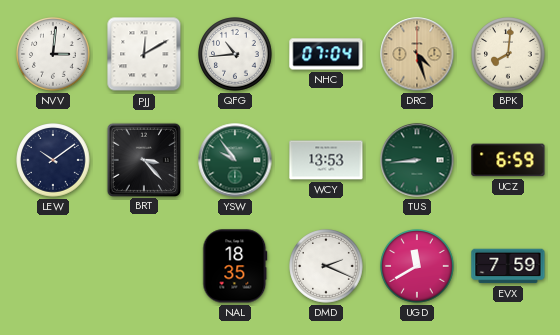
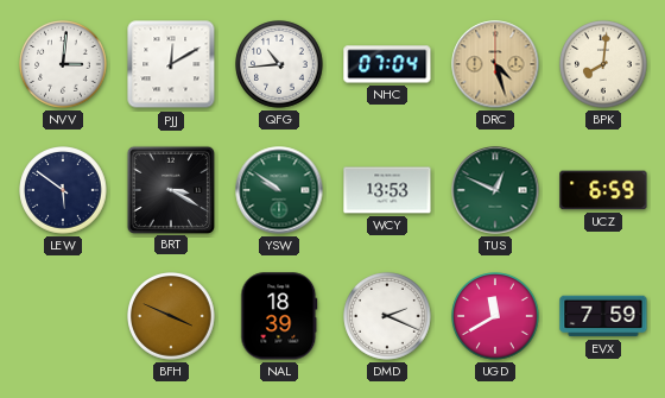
LEW: 10:09 -> 5:51 (63, 190)
BRT: 3:23 -> 3:20 (170, 189)
YSW: 9:54 -> 9:51 (279, 190)
TUS: 8:44 -> 12:49 (495, 190)
BFH: none -> 3:49 (171, 316)
NAL: 18:35 -> 18:39 (279, 316)
